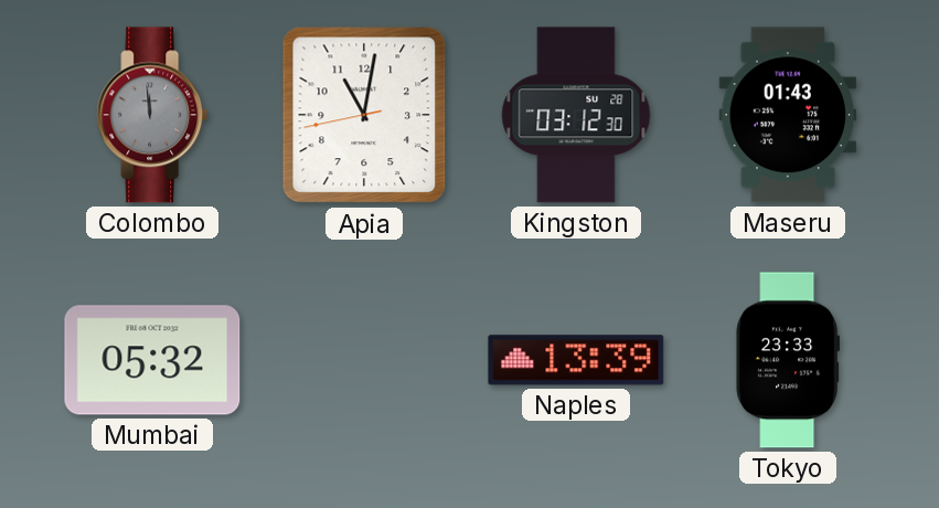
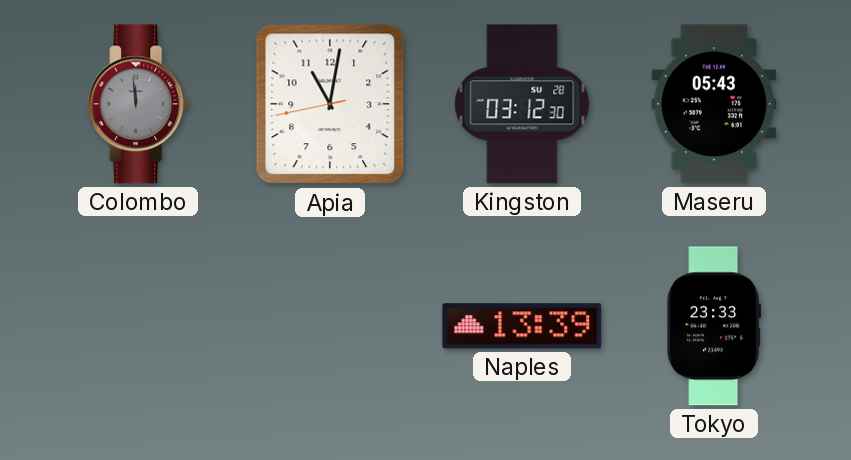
Maseru: 01:43 -> 05:43 (714, 104)
Mumbai: 05:32 -> none (152, 360)
